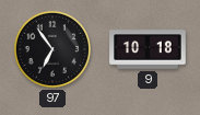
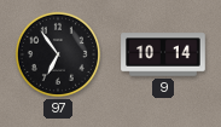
9: 10:18 -> 10:14 (163, 54)
